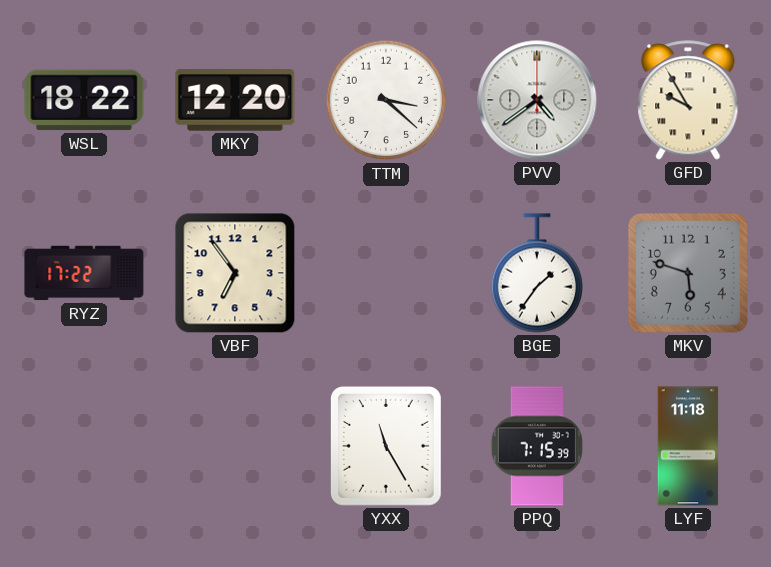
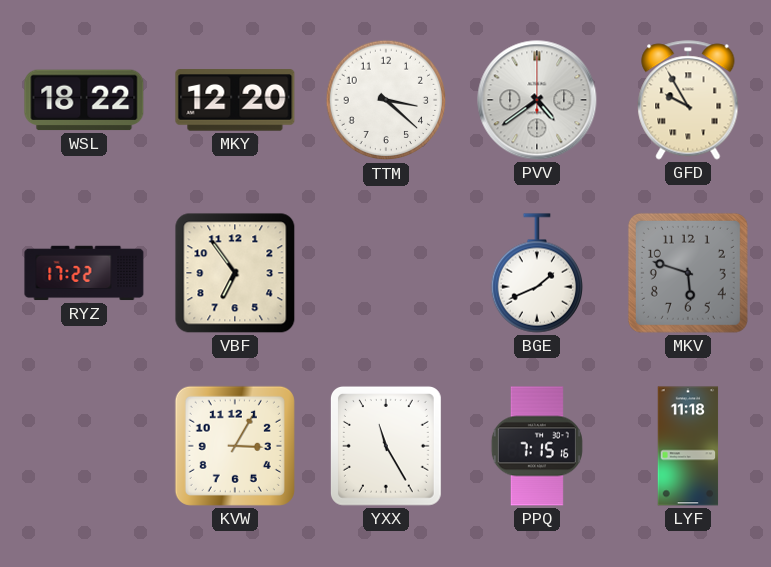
BGE: 1:36 -> 1:41 (536, 273)
KVW: none -> 3:05 (235, 446)
PPQ: 7:15:39 -> 7:15:16 (537, 446)
